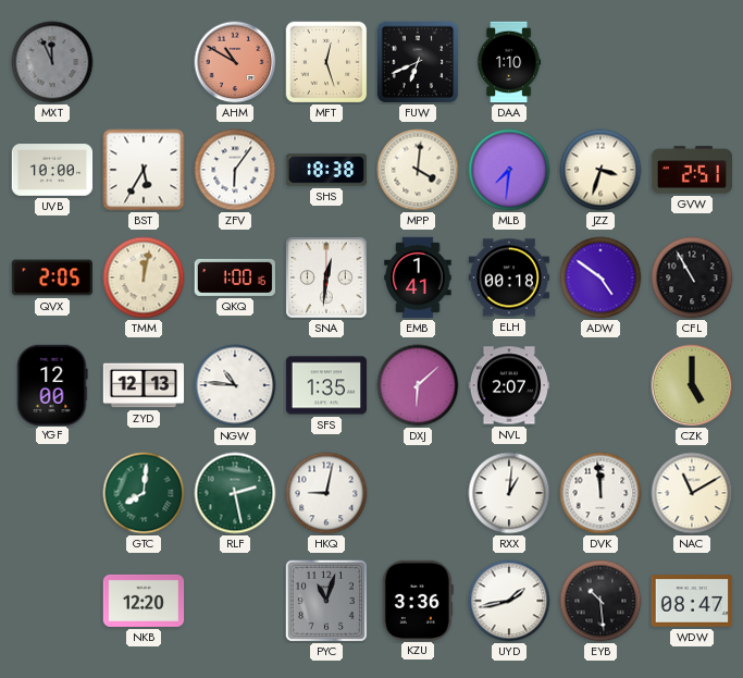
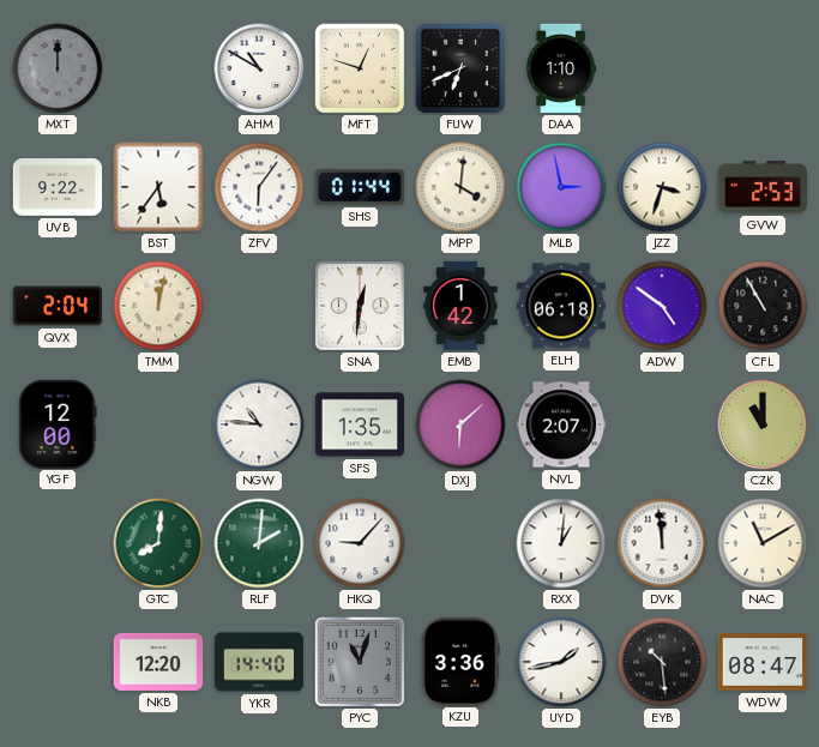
MXT: 11:56 -> 12:00 (58, 68)
AHM dial: salmon -> white (259, 68)
MFT: 12:27 -> 12:48 (360, 68)
UVB: 10:00 -> 9:22 (58, 187)
BST: 5:35 -> 5:36 (158, 187)
SHS: 18:38 -> 01:44 (359, 187)
MLB: 7:31 -> 2:58 (561, 187)
GVW: 2:51 -> 2:53 (761, 187)
QVX: 2:05 -> 2:04 (58, 306)
QKQ: 1:00 -> none (234, 278)
EMB: 1:41 -> 1:42 (460, 306)
ELH: 00:18 -> 06:18 (560, 306)
ZYD: 12:13 -> none (144, 385)
CZK: 5:00 -> 11:00 (763, 424)
RLF: 2:28 -> 2:01 (259, 543)
HKQ: 9:02 -> 9:07 (360, 543)
YKR: none -> 14:40 (259, 662)
